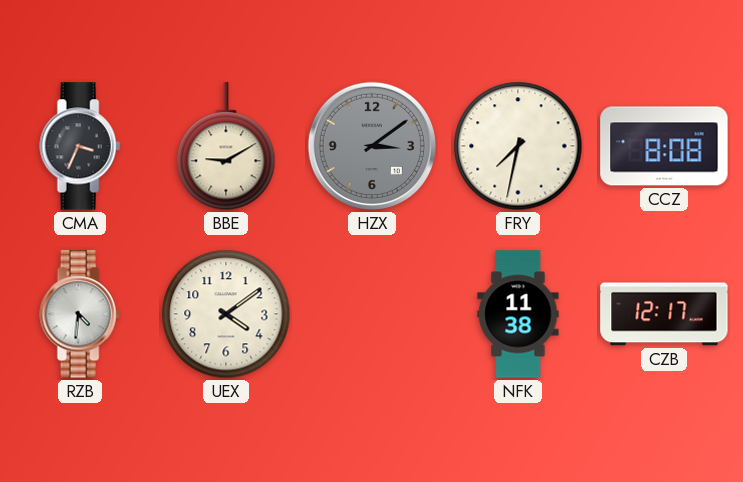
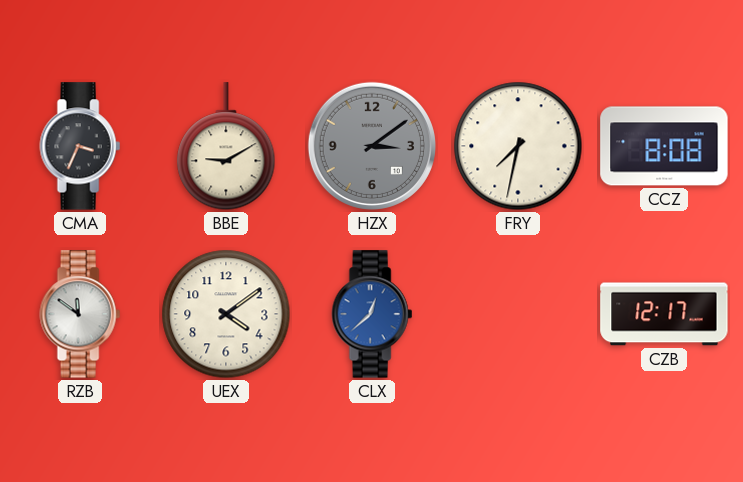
RZB: 4:31 -> 11:51 (80, 314)
CLX: none -> 12:38 (372, 314)
NFK: 11:38 -> none (518, 314)
